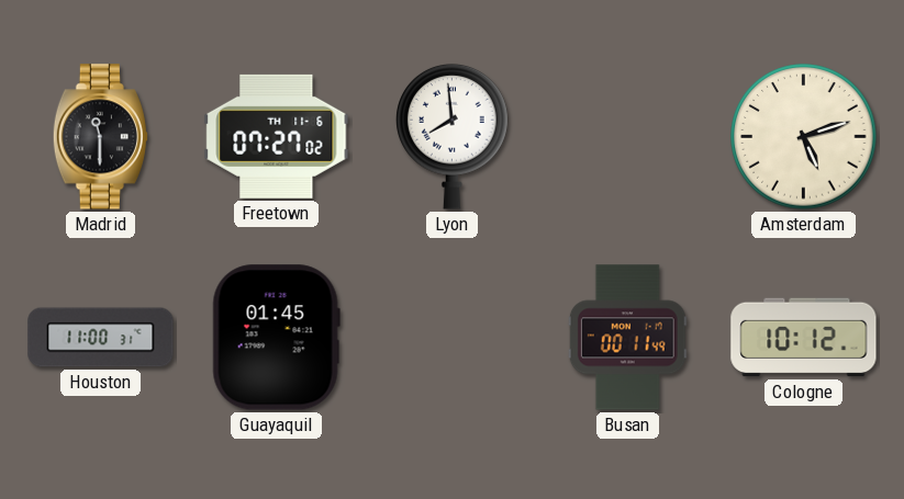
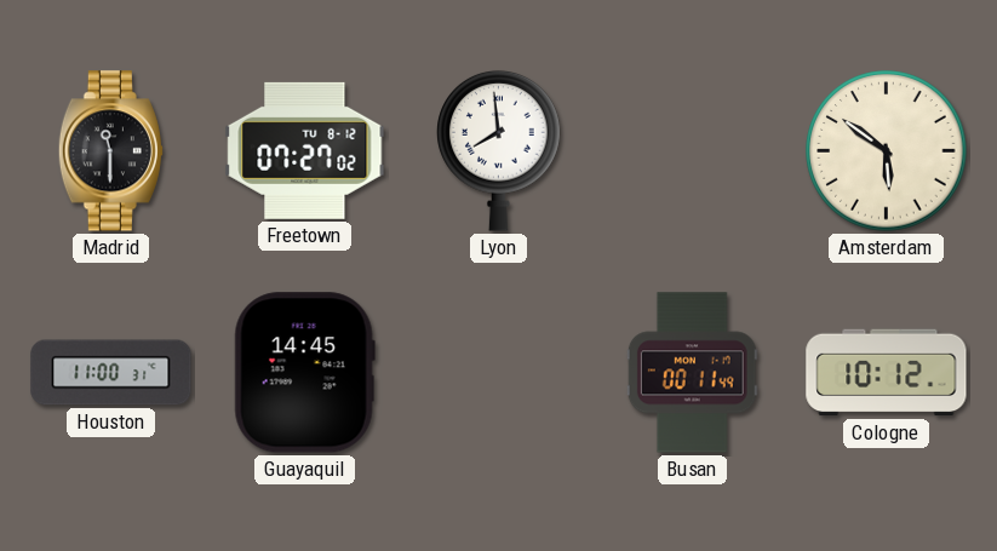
Freetown date: TH 11-6 -> TU 8-12 (305, 150)
Amsterdam: 5:12 -> 5:51 (887, 151)
Guayaquil: 01:45 -> 14:45 (304, 373)
